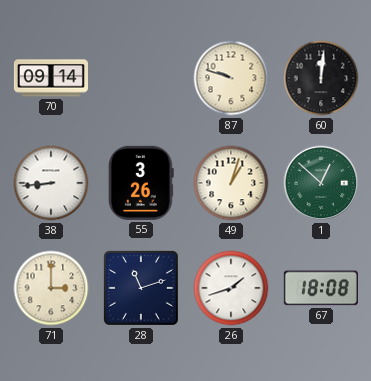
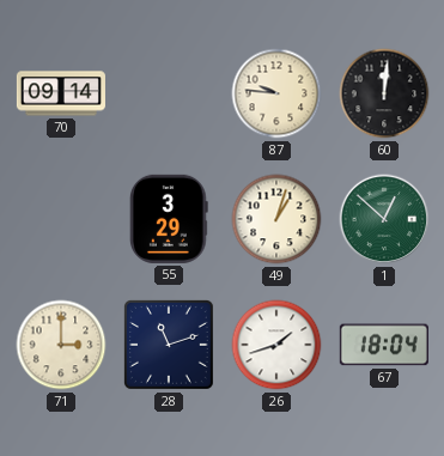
87: 9:48 -> 9:46 (276, 93)
38: 8:44 -> none (51, 183)
55: 3:26 -> 3:29 (170, 219)
67: 18:08 -> 18:04 (384, 345)
